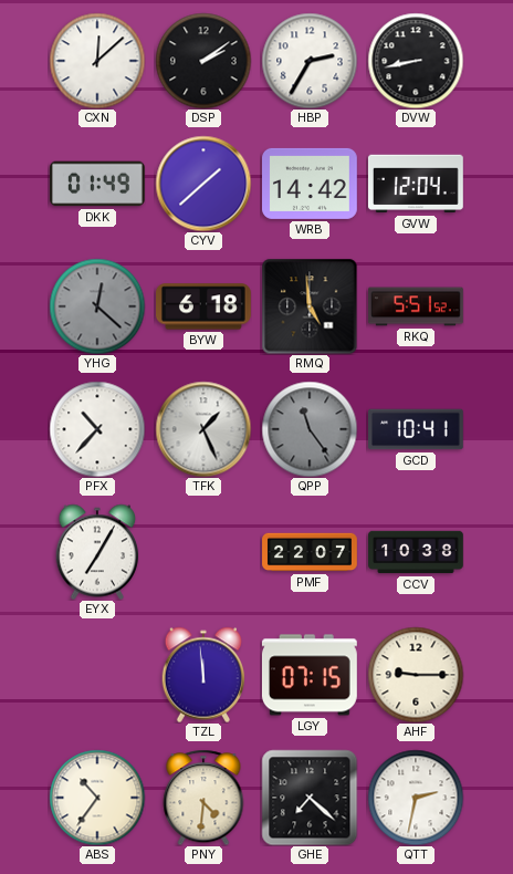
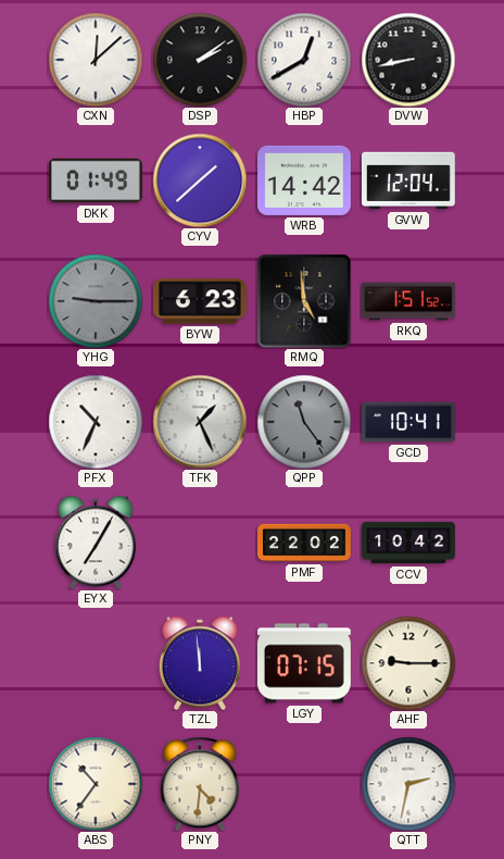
HBP: 2:35 -> 12:40 (304, 60)
YHG: 12:22 -> 9:15 (96, 301)
BYW: 6:18 -> 6:23 (201, 301)
RKQ: 5:51 -> 1:51 (408, 301)
PFX: 10:37 -> 10:34 (96, 422)
PMF: 22:07 -> 22:02 (304, 543)
CCV: 10:38 -> 10:42 (408, 543)
GHE: 7:22 -> none (310, 798)
